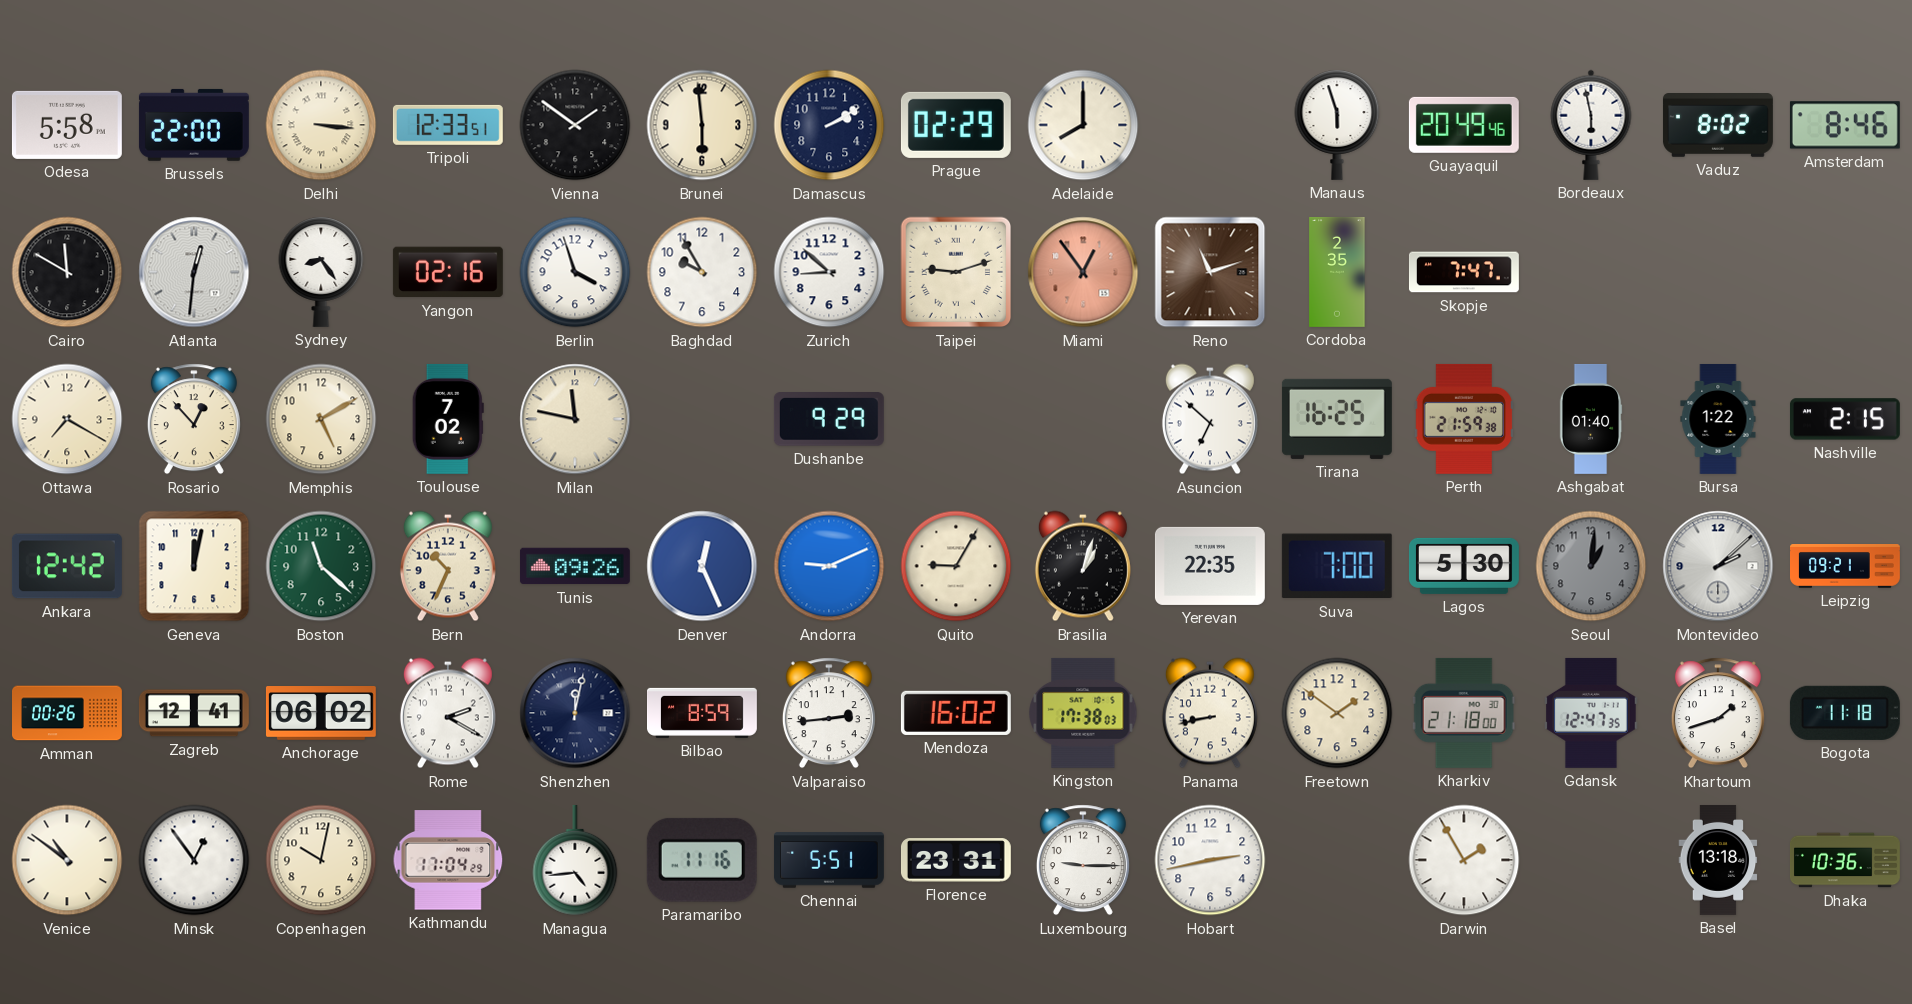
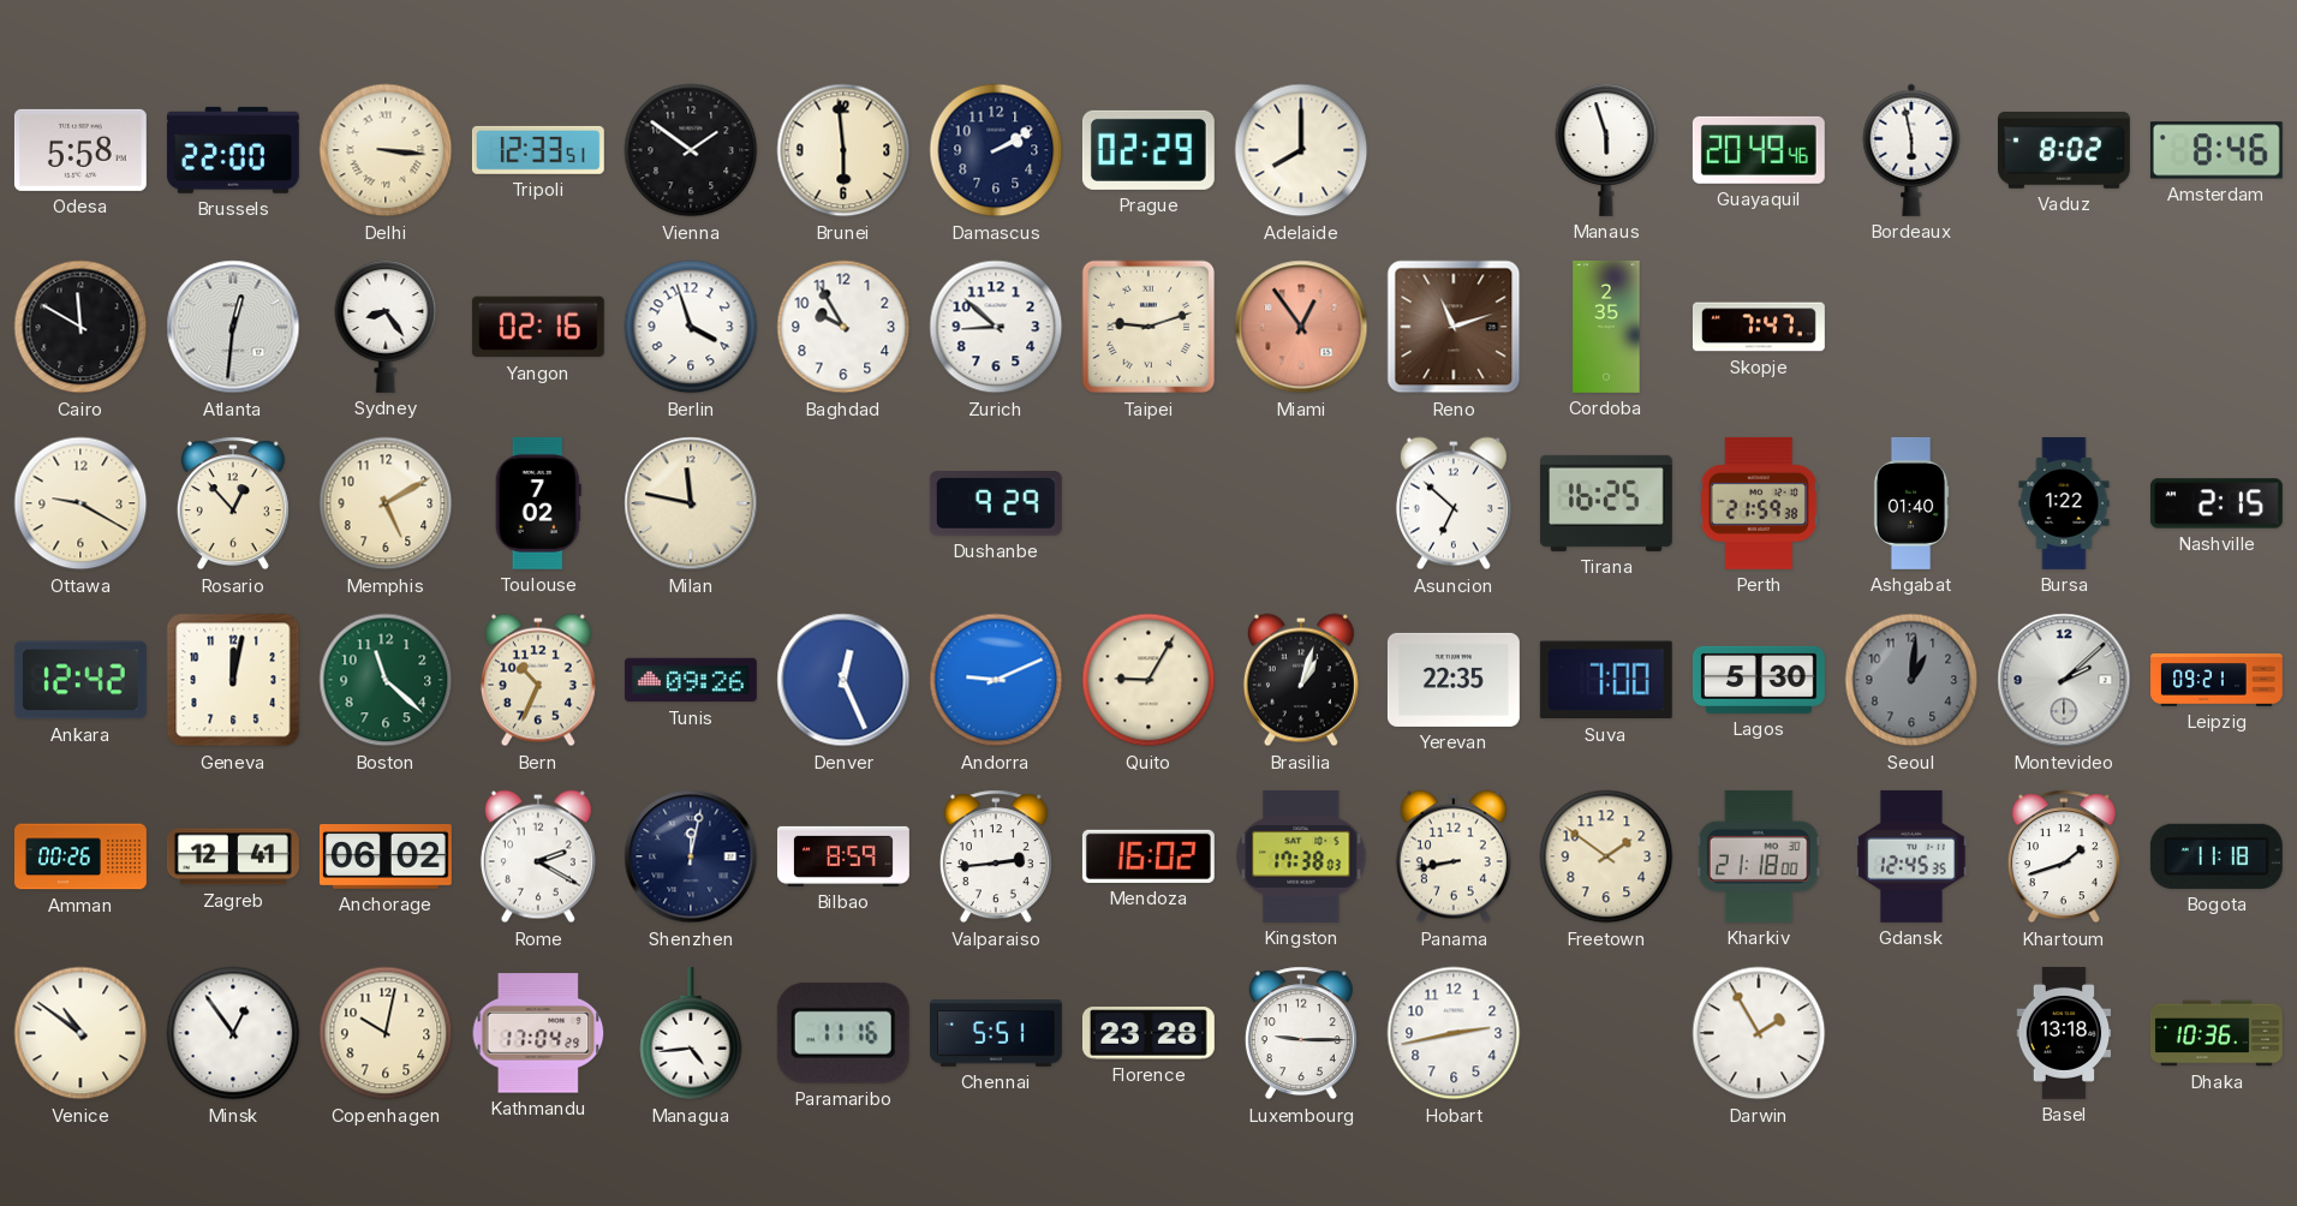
Ottawa: 7:20 -> 9:20 (80, 503)
Gdansk: 12:47 -> 12:45 (1913, 856)
Florence: 23:31 -> 23:28 (1148, 1033)
